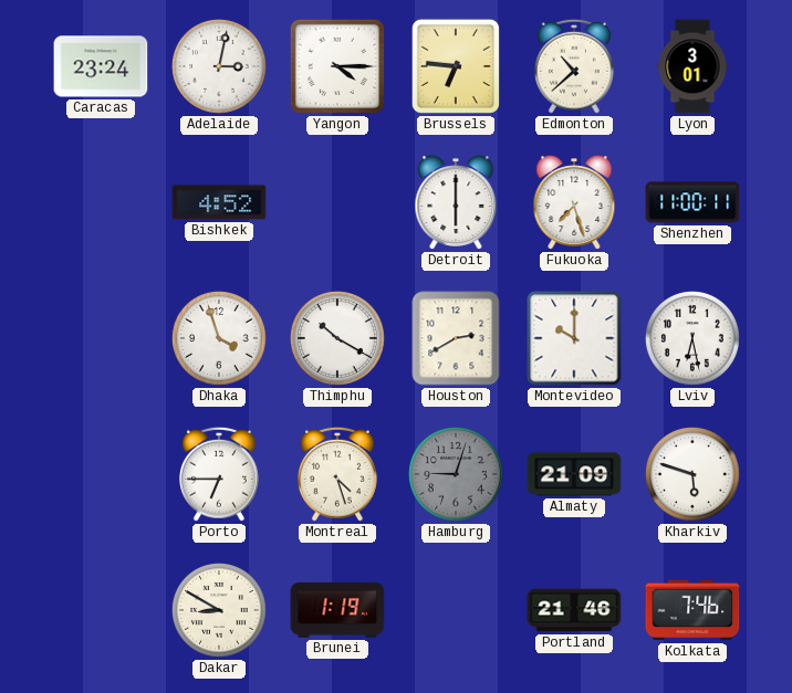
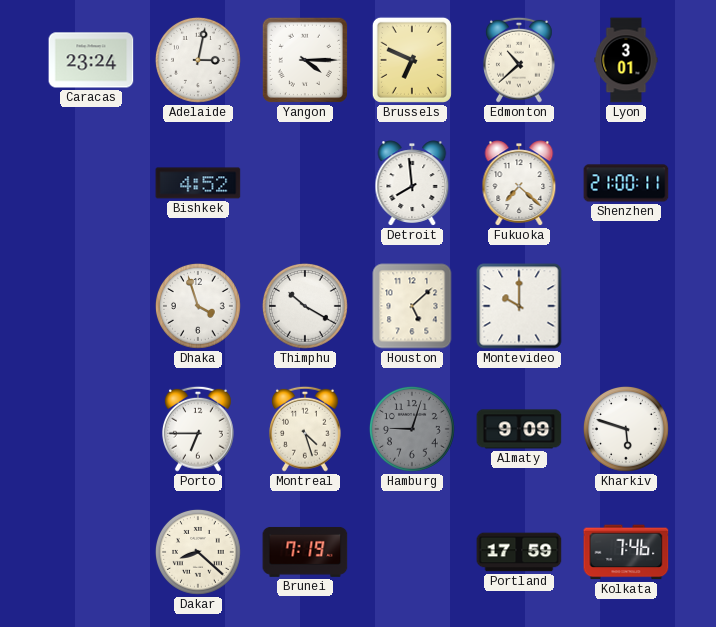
Brussels: 6:46 -> 6:49 (412, 60)
Detroit: 6:00 -> 7:59 (412, 183)
Fukuoka: 7:27 -> 7:22 (519, 183)
Shenzhen: 11:00 -> 21:00 (626, 183)
Houston: 2:40 -> 5:08 (412, 306)
Lviv: 6:28 -> none (692, 338)
Almaty: 21:09 -> 9:09 (519, 429)
Dakar: 8:50 -> 8:22 (198, 552)
Brunei: 1:19 -> 7:19 (305, 552)
Portland: 21:46 -> 17:59 (519, 552)
